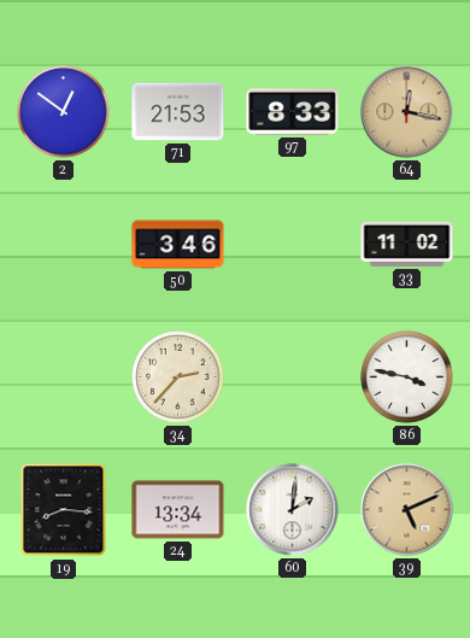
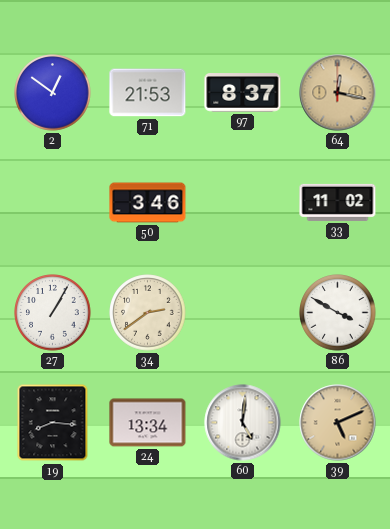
97: 8:33 -> 8:37 (243, 93)
27: none -> 1:05 (53, 313)
34: 2:37 -> 2:39 (148, 313)
86: 3:47 -> 3:50 (338, 313)
60: 2:01 -> 5:01 (243, 423)
